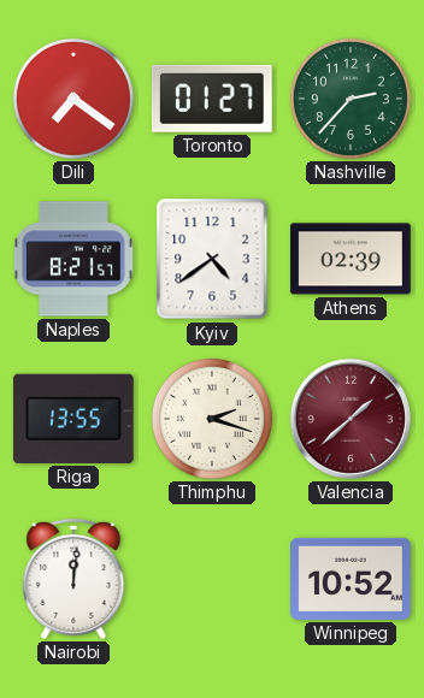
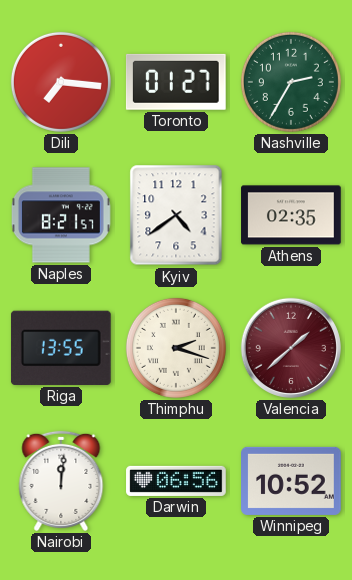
Dili: 7:21 -> 7:16 (61, 82)
Nashville: 2:37 -> 2:35 (291, 82)
Athens: 02:39 -> 02:35 (291, 215)
Darwin: none -> 06:56 (176, 481)
